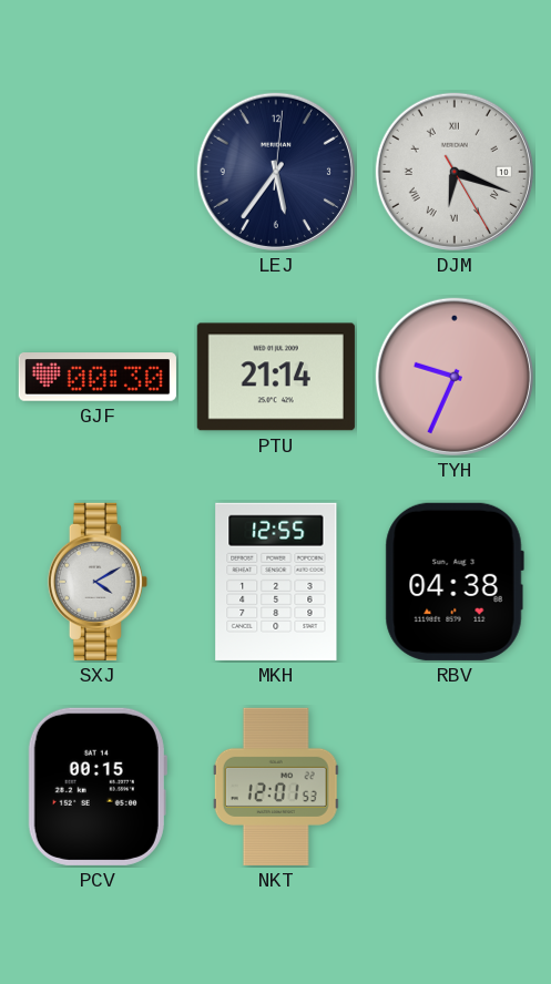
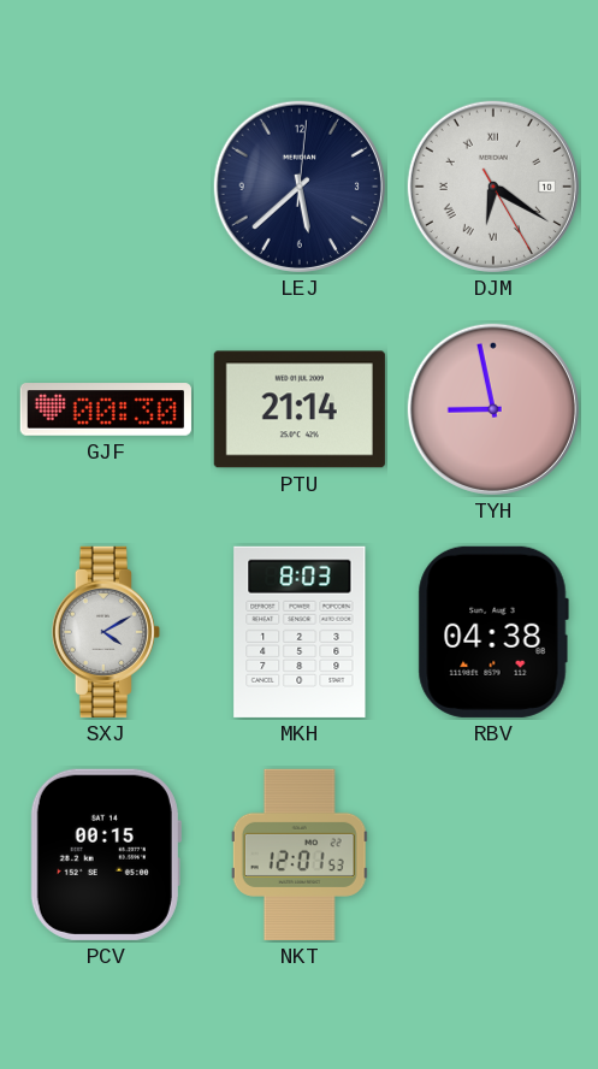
LEJ: 5:36 -> 5:38 (300, 187)
DJM: 6:18 -> 6:20 (493, 187)
TYH: 9:34 -> 8:58 (493, 409)
MKH: 12:55 -> 8:03 (300, 632)
